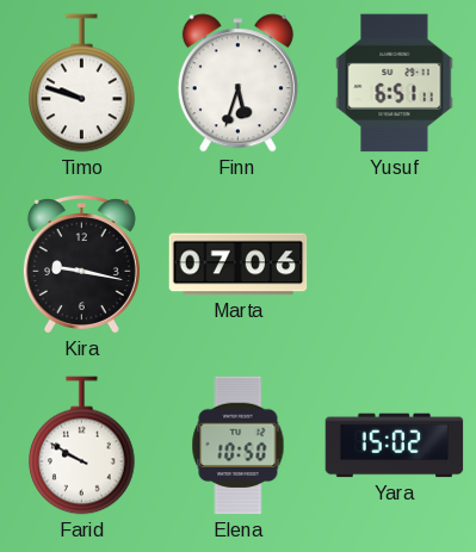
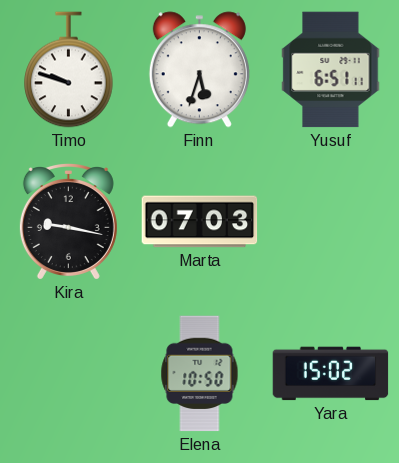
Marta: 07:06 -> 07:03 (200, 222)
Farid: 9:50 -> none (82, 446)
